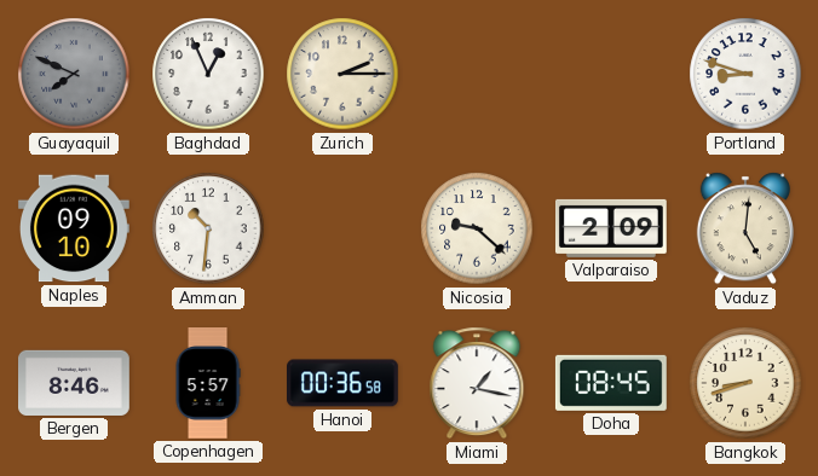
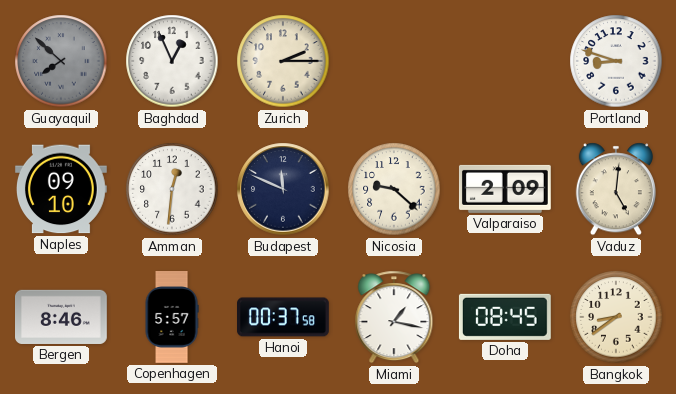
Guayaquil: 7:49 -> 7:52 (61, 61)
Amman: 10:31 -> 12:31 (172, 189)
Budapest: none -> 11:49 (283, 189)
Hanoi: 00:36 -> 00:37 (284, 317)
Bangkok: 8:42 -> 8:39 (616, 317)
